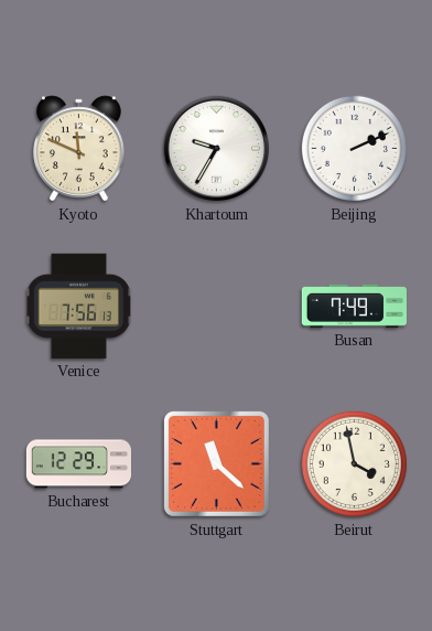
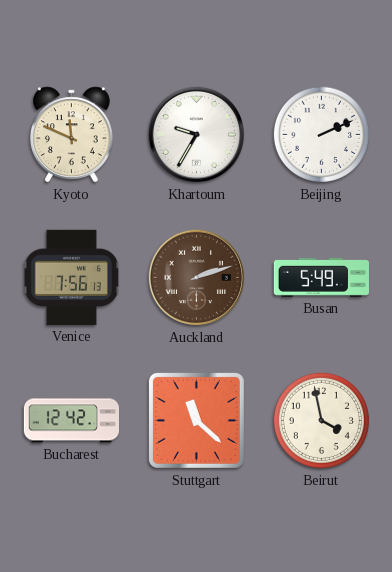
Auckland: none -> 2:12 (197, 278)
Busan: 7:49 -> 5:49 (321, 277)
Bucharest: 12:29 -> 12:42 (72, 421)
